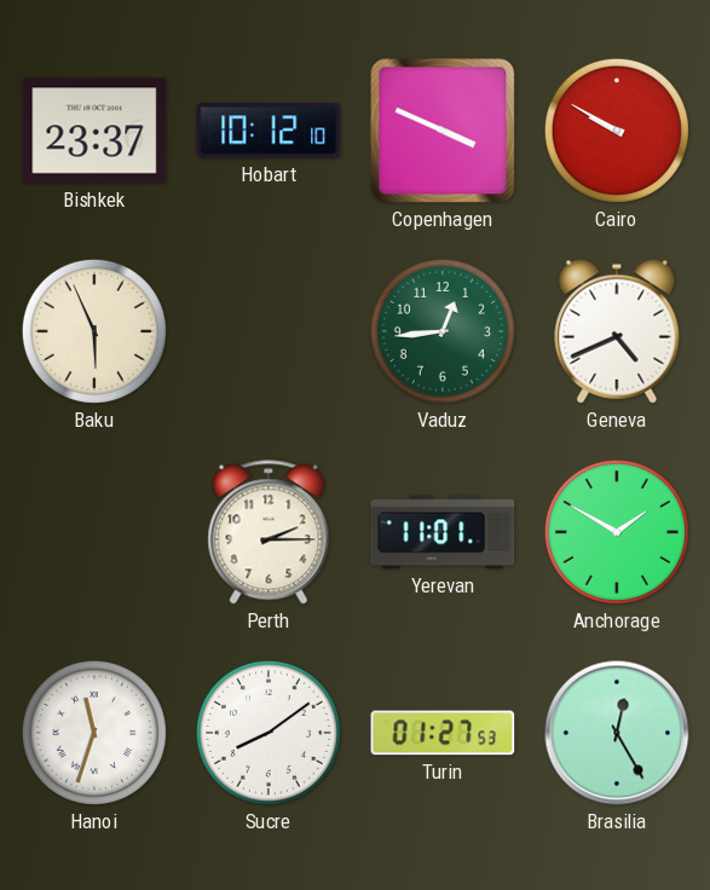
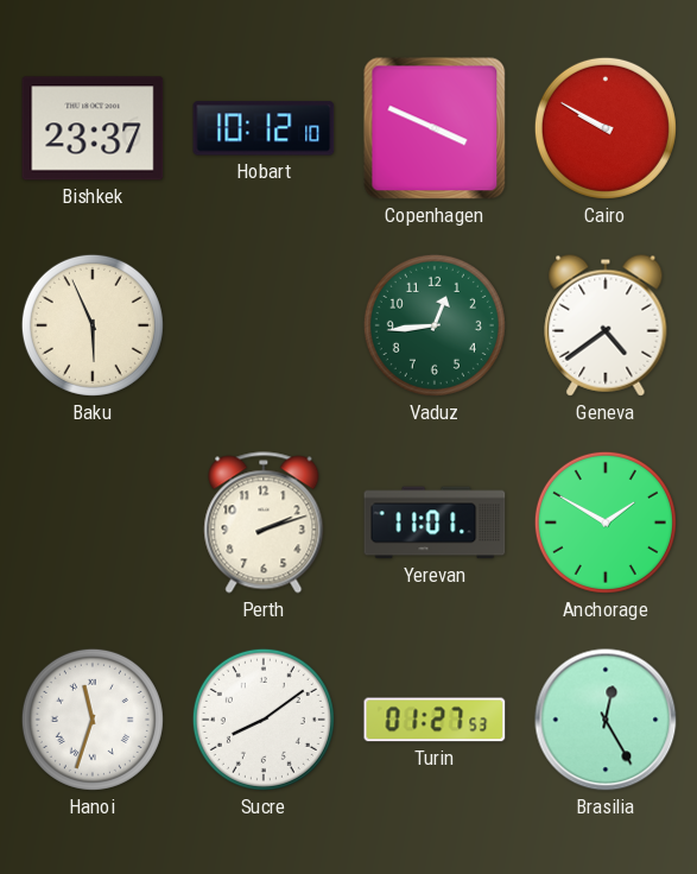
Geneva: 4:41 -> 4:39 (606, 325)
Perth: 2:15 -> 2:12 (264, 522)
